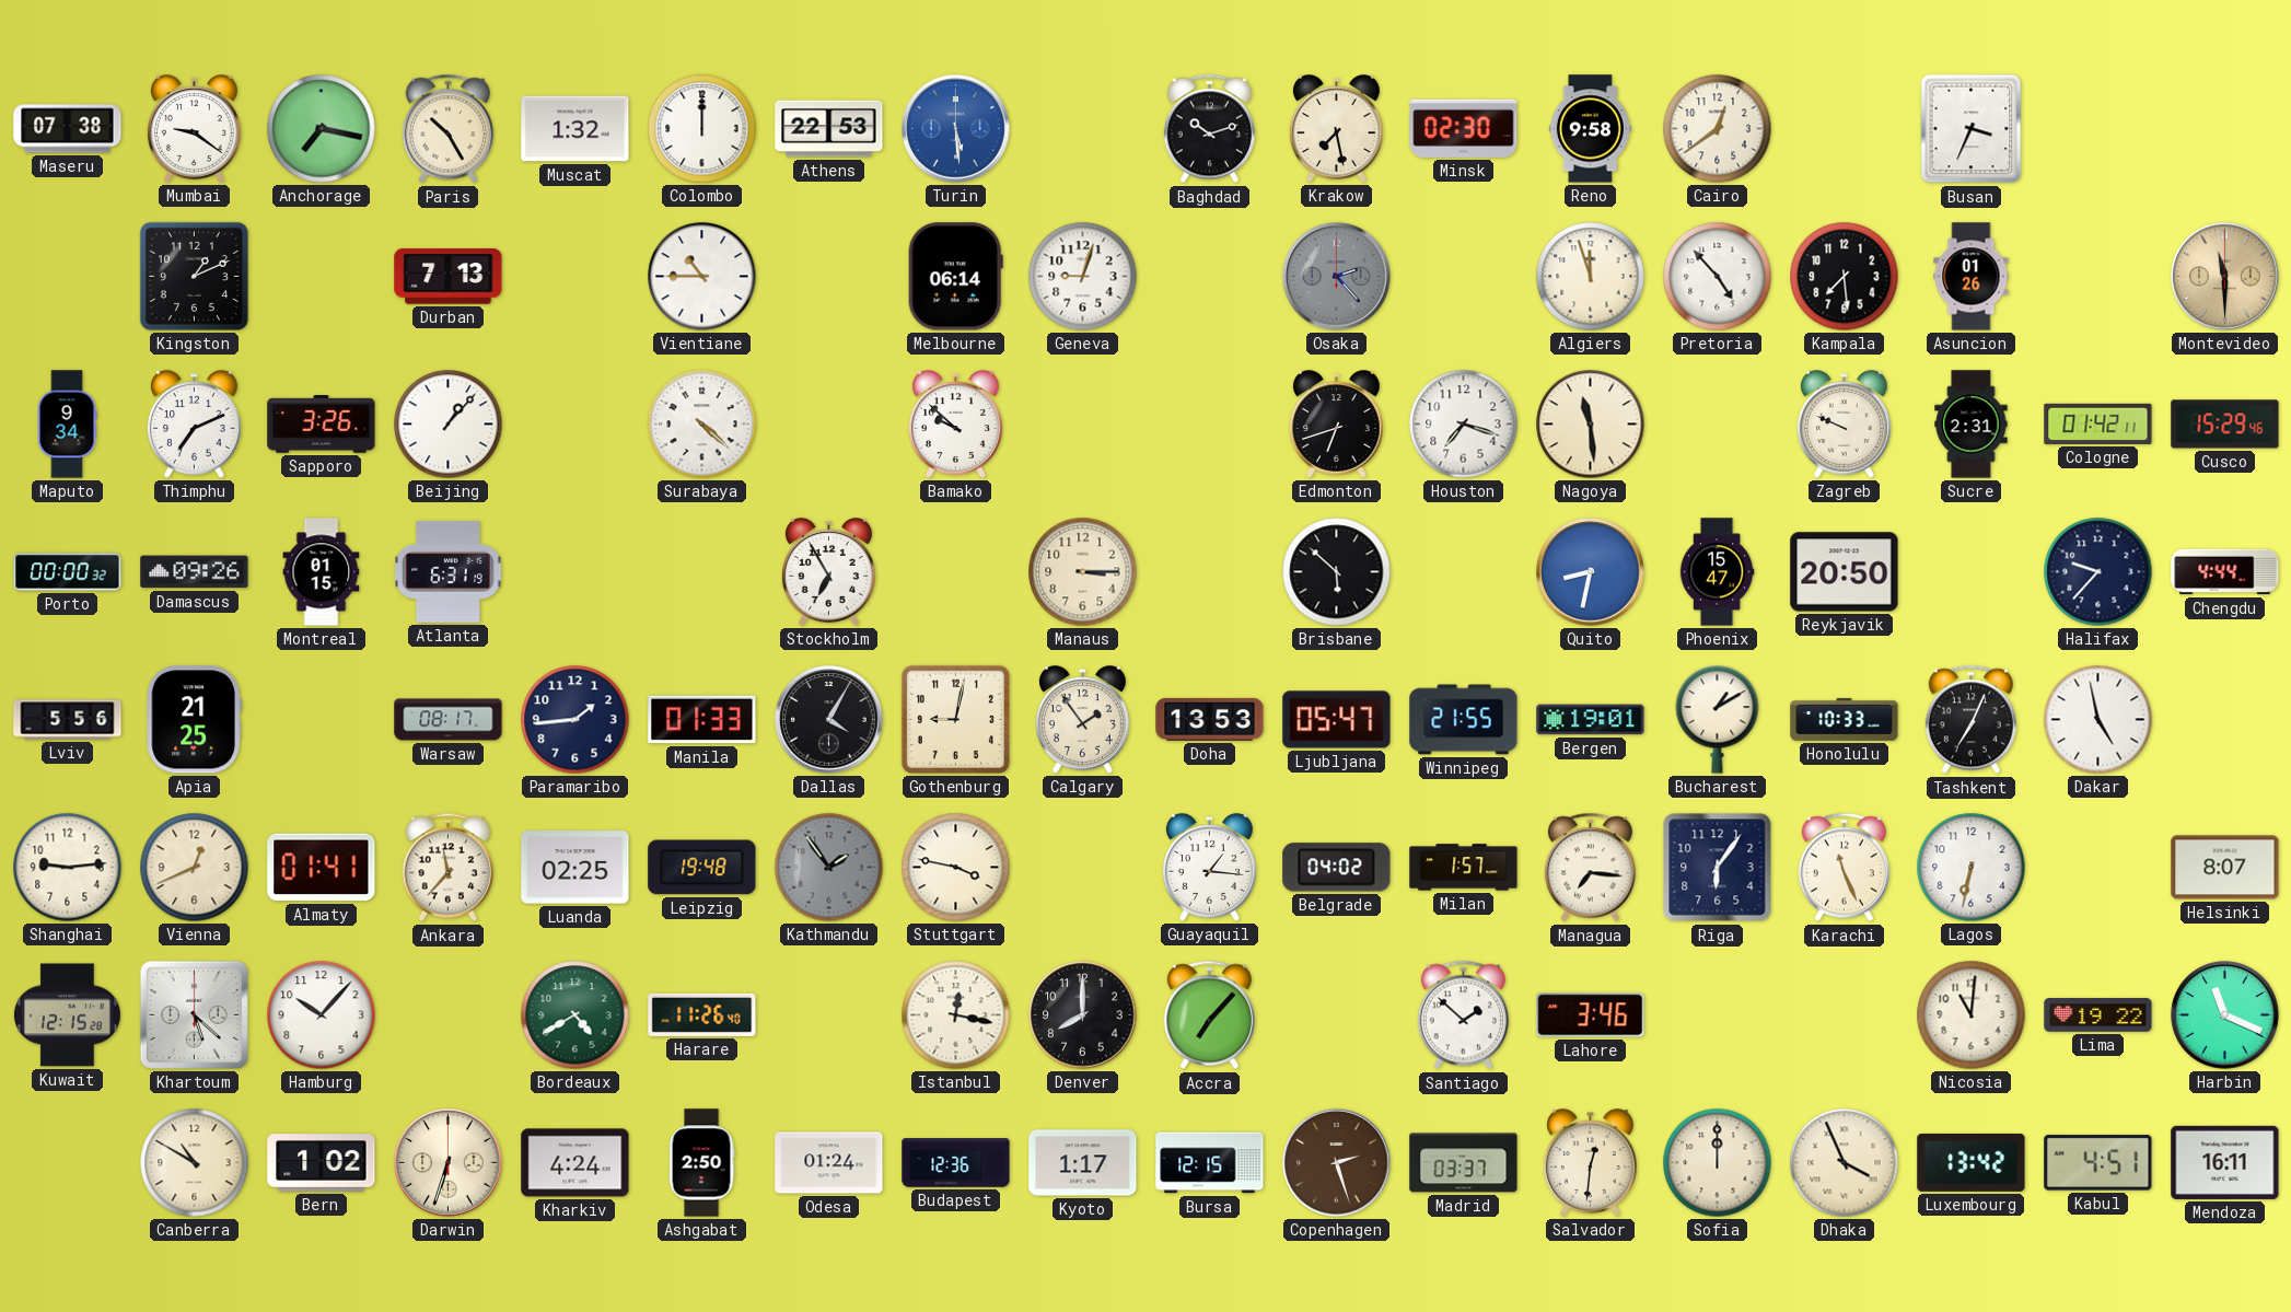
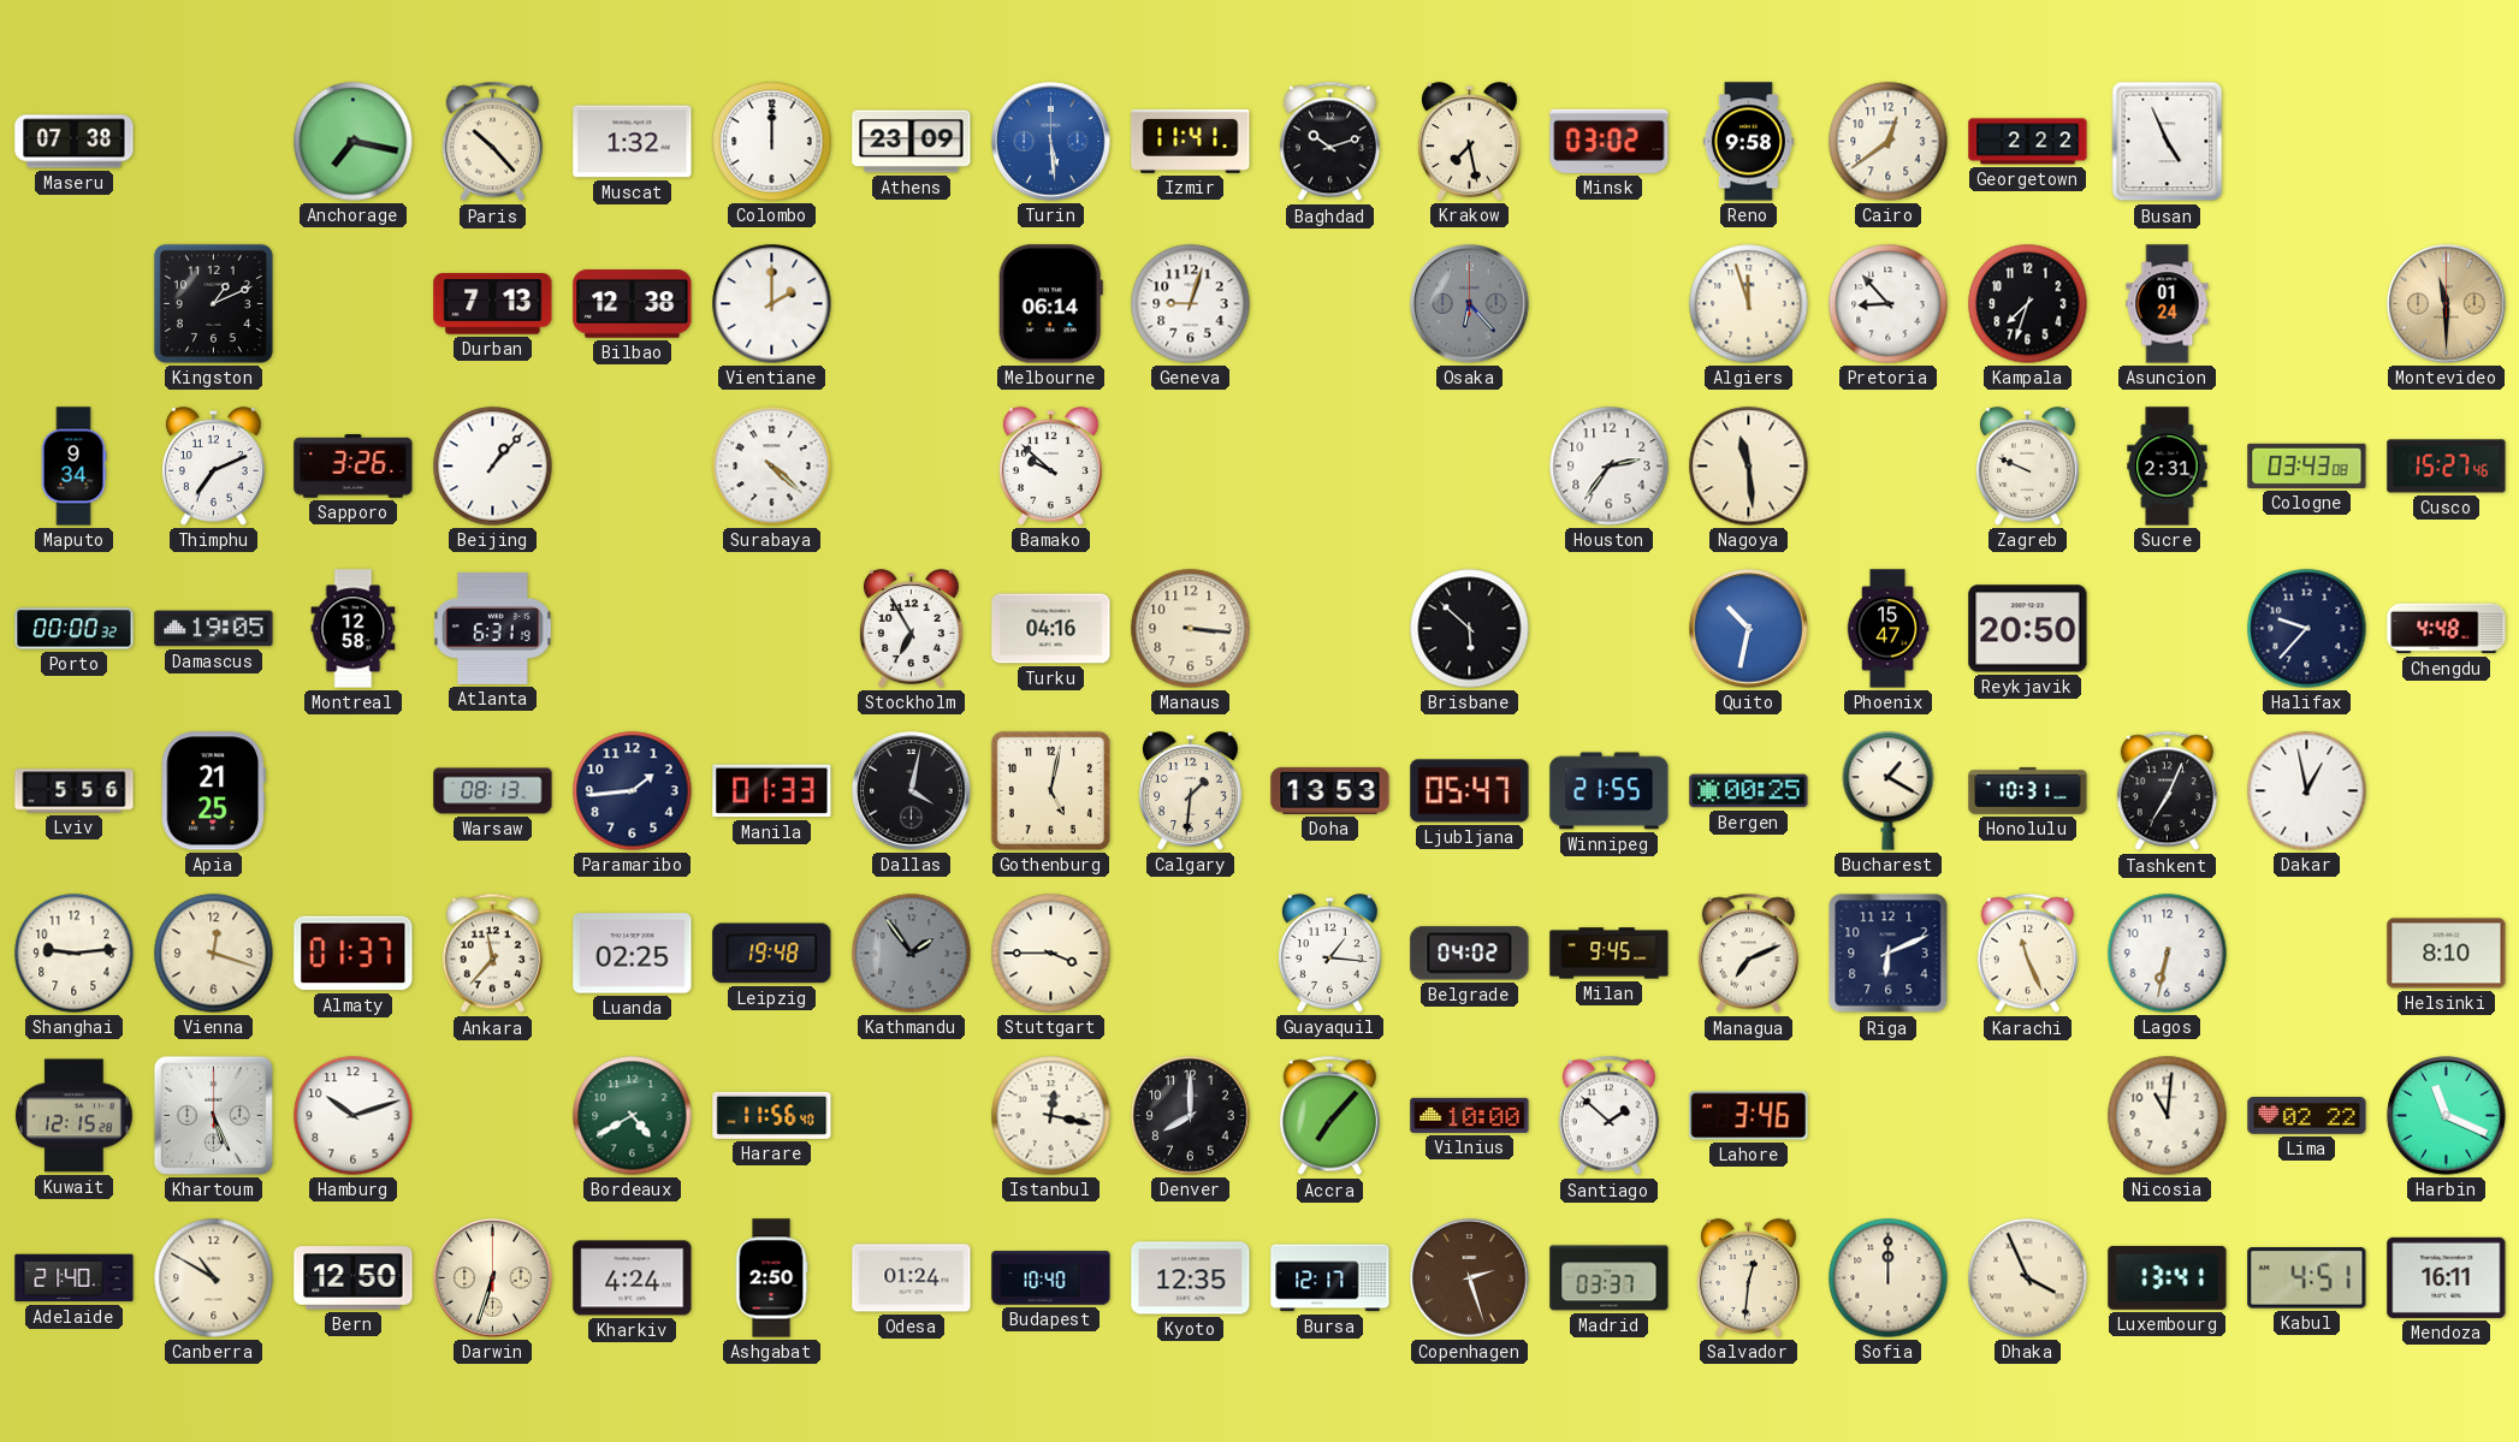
Mumbai: 9:21 -> none (194, 129)
Paris: 10:25 -> 10:23 (492, 142)
Athens: 22:53 -> 23:09 (912, 142)
Izmir: none -> 11:41 (1191, 141)
Minsk: 02:30 -> 03:02 (1610, 141)
Georgetown: none -> 2:22 (2028, 142)
Busan: 3:34 -> 4:56 (2168, 142)
Bilbao: none -> 12:38 (633, 304)
Vientiane: 10:45 -> 2:00 (772, 304)
Osaka: 2:23 -> 6:23 (1470, 304)
Pretoria: 4:53 -> 8:53 (1889, 304)
Kampala: 7:29 -> 7:33 (2028, 304)
Asuncion: 01:26 -> 01:24 (2168, 304)
Edmonton: 6:42 -> none (1336, 425)
Houston: 7:18 -> 2:36 (1610, 467)
Cologne: 01:42 -> 03:43 (2307, 465)
Cusco: 15:29 -> 15:27 (2447, 467)
Damascus: 09:26 -> 19:05 (214, 629)
Montreal: 01:15 -> 12:58 (354, 629)
Turku: none -> 04:16 (1051, 629)
Manaus: 3:15 -> 3:16 (1191, 629)
Quito: 8:32 -> 10:32 (1749, 629)
Chengdu: 4:44 -> 4:48 (2447, 629)
Warsaw: 08:17 -> 08:13 (493, 791)
Dallas: 4:05 -> 4:02 (912, 791)
Gothenburg: 9:02 -> 5:02 (1050, 790)
Calgary: 1:54 -> 1:31 (1190, 791)
Bergen: 19:01 -> 00:25 (1749, 791)
Bucharest: 1:10 -> 1:20 (1889, 791)
Honolulu: 10:33 -> 10:31 (2028, 790)
Dakar: 4:58 -> 12:58 (2307, 791)
Vienna: 12:41 -> 12:18 (214, 954)
Almaty: 01:41 -> 01:37 (354, 954)
Stuttgart: 3:47 -> 3:45 (1051, 954)
Milan: 1:57 -> 9:45 (1610, 954)
Managua: 7:16 -> 7:11 (1748, 954)
Riga: 6:06 -> 6:11 (1889, 954)
Helsinki: 8:07 -> 8:10 (2447, 954)
Khartoum: 5:22 -> 5:26 (213, 1115)
Hamburg: 10:07 -> 10:12 (354, 1116)
Harare: 11:26 -> 11:56 (772, 1115)
Vilnius: none -> 10:00 (1470, 1115)
Lima: 19:22 -> 02:22 (2307, 1116)
Adelaide: none -> 21:40 (75, 1278)
Bern: 1:02 -> 12:50 (354, 1278)
Budapest: 12:36 -> 10:40 (1051, 1278)
Kyoto: 1:17 -> 12:35 (1191, 1278)
Bursa: 12:15 -> 12:17 (1330, 1278)
Luxembourg: 13:42 -> 13:41 (2168, 1277)
